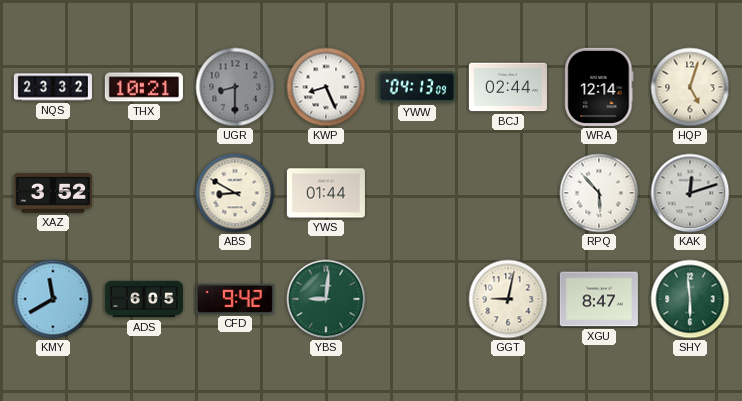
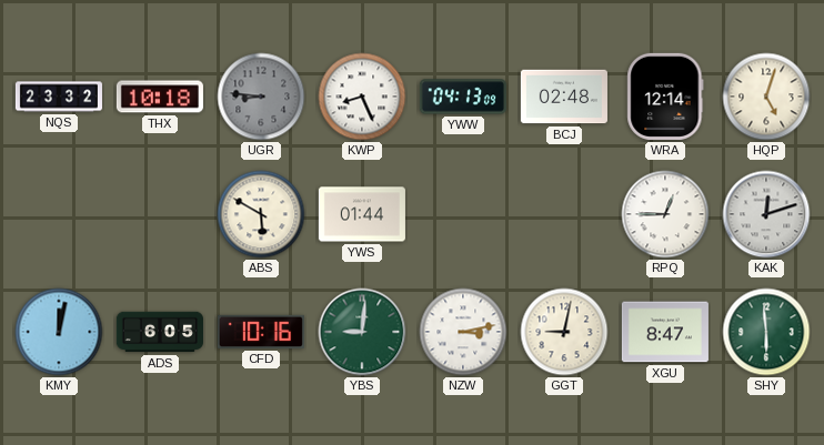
THX: 10:21 -> 10:18 (160, 97)
UGR: 8:30 -> 8:46 (261, 97)
BCJ: 02:44 -> 02:48 (564, 97)
XAZ: 3:52 -> none (53, 193)
ABS: 8:50 -> 5:50 (261, 214)
RPQ: 5:53 -> 12:45 (665, 214)
KMY: 11:40 -> 12:02 (59, 332)
CFD: 9:42 -> 10:16 (261, 332)
NZW: none -> 3:13 (463, 332)
